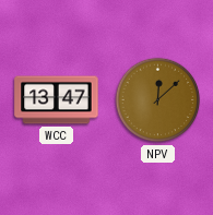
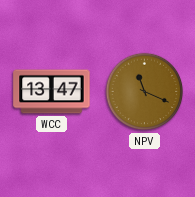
NPV: 12:08 -> 11:19 (145, 92)
